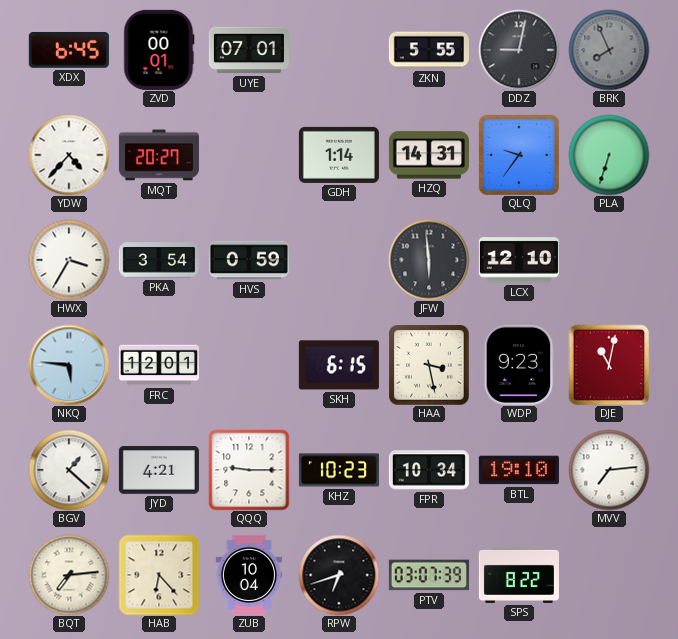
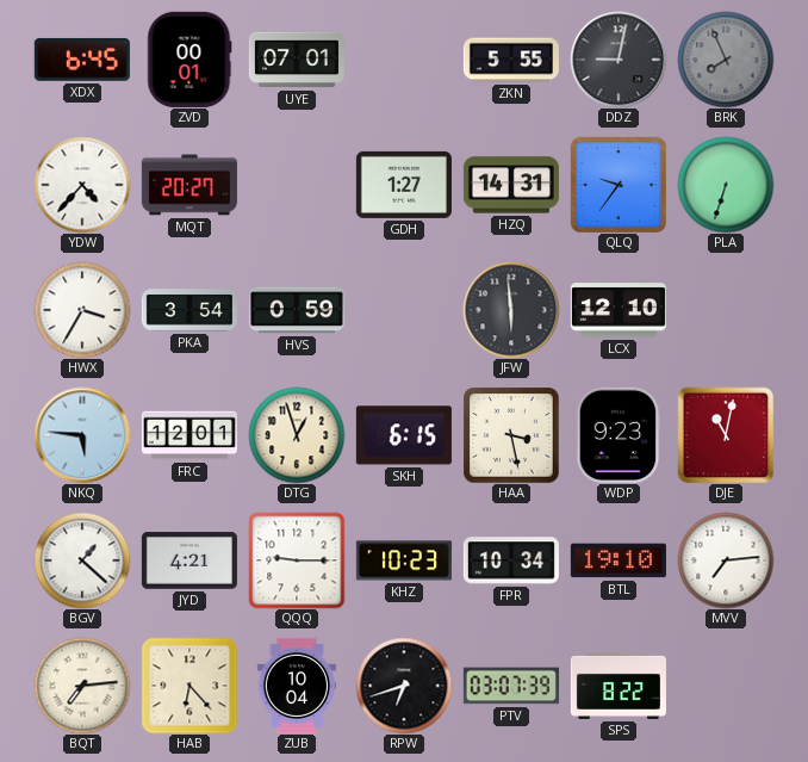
GDH: 1:14 -> 1:27 (404, 185)
DTG: none -> 12:57 (297, 435)
